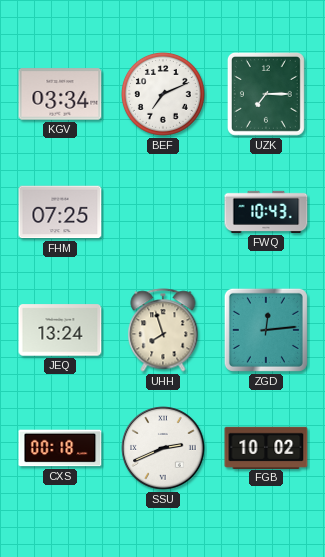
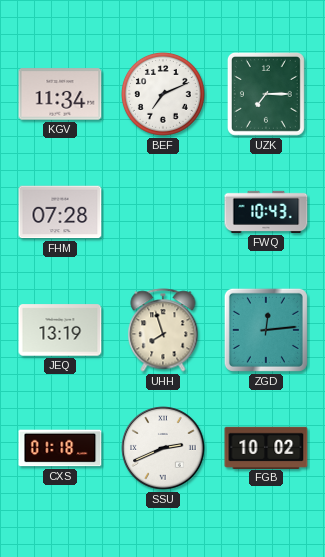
KGV: 03:34 -> 11:34 (60, 94)
FHM: 07:25 -> 07:28 (60, 212)
JEQ: 13:24 -> 13:19 (60, 330)
CXS: 00:18 -> 01:18 (60, 448)
